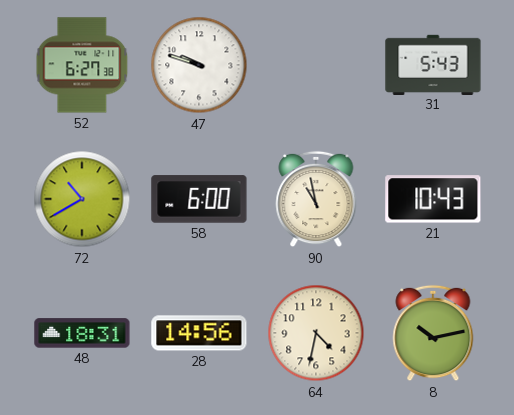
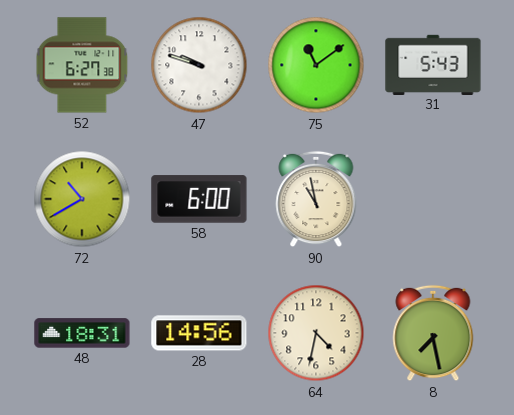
75: none -> 11:09 (316, 65)
21: 10:43 -> none (433, 199)
8: 10:13 -> 7:28 (433, 333)
